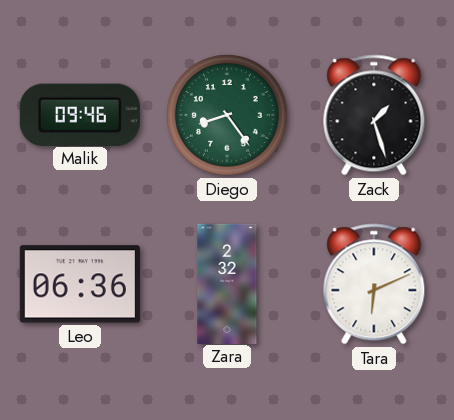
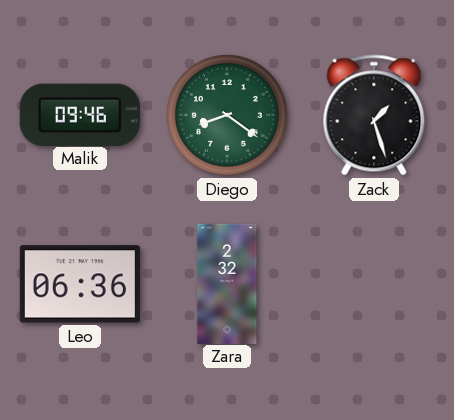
Diego: 8:24 -> 8:21 (227, 115)
Tara: 6:11 -> none (374, 284)
